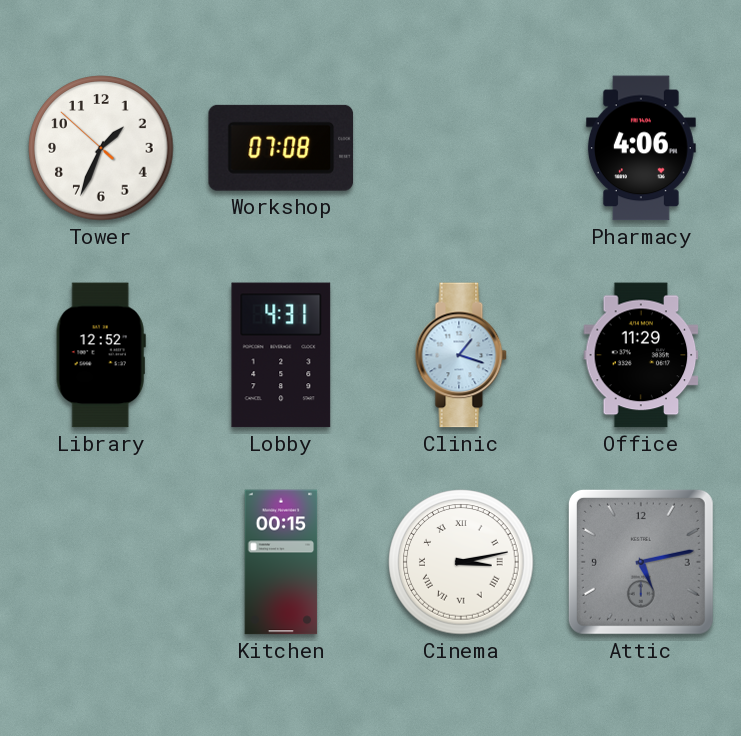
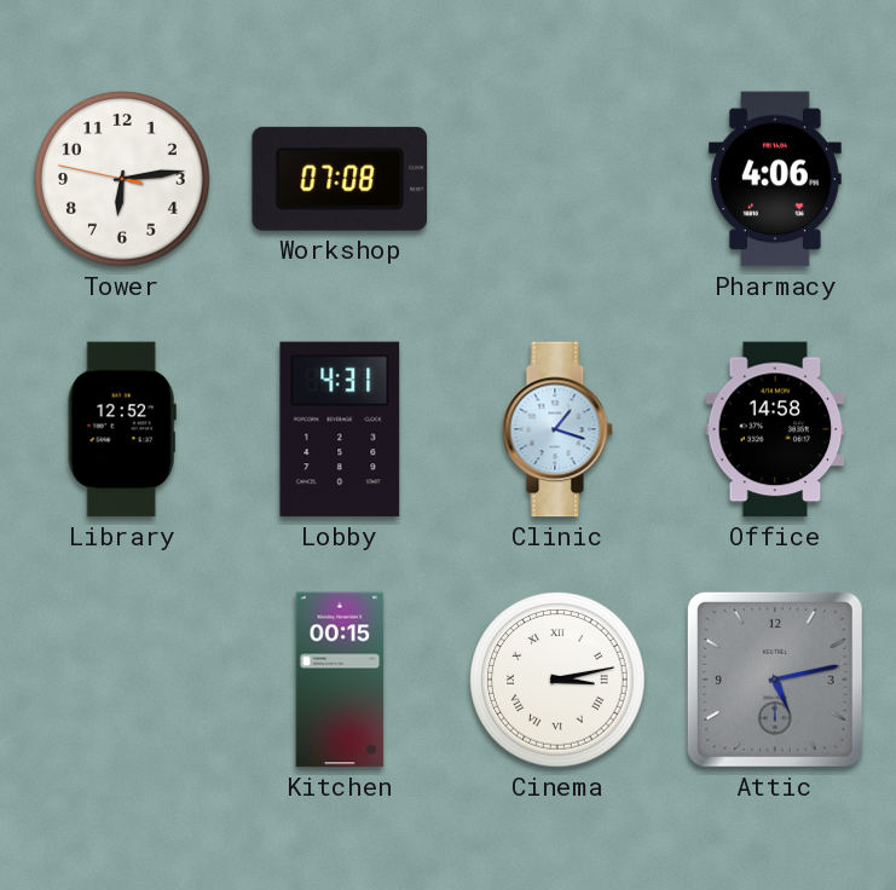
Tower: 1:33 -> 6:13 (122, 179)
Office: 11:29 -> 14:58 (775, 429)
